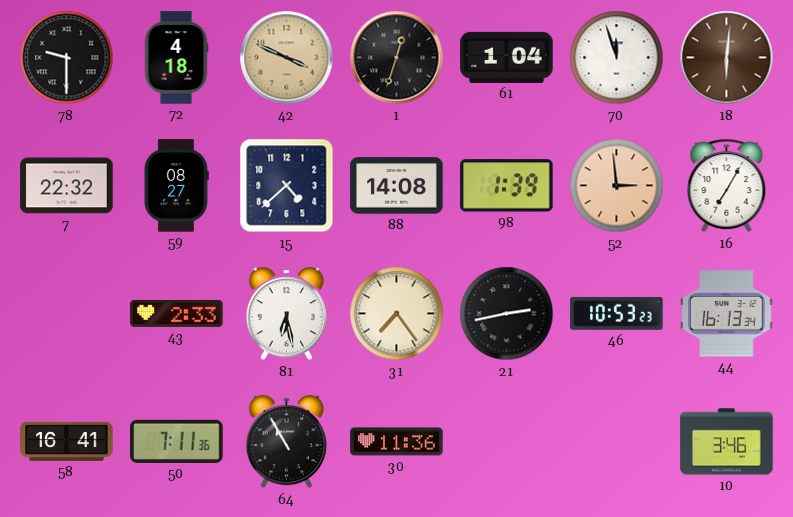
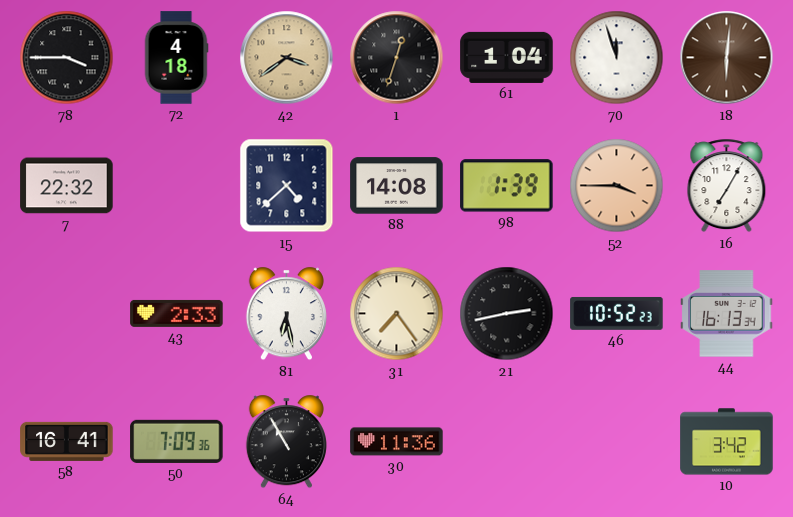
78: 9:30 -> 3:45 (67, 58)
42: 3:49 -> 3:39 (287, 58)
59: 08:27 -> none (176, 186)
52: 2:59 -> 3:45 (617, 186)
46: 10:53 -> 10:52 (617, 313)
50: 7:11 -> 7:09 (177, 441)
10: 3:46 -> 3:42 (727, 442)
